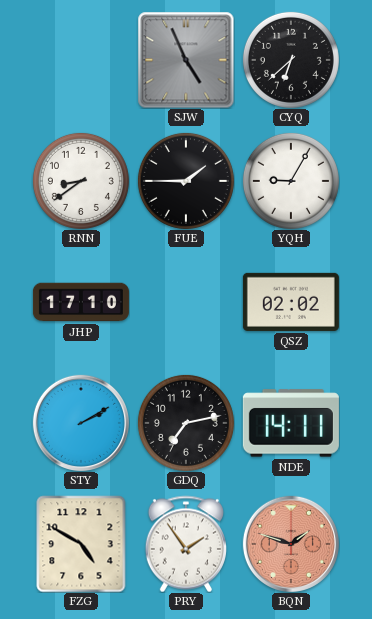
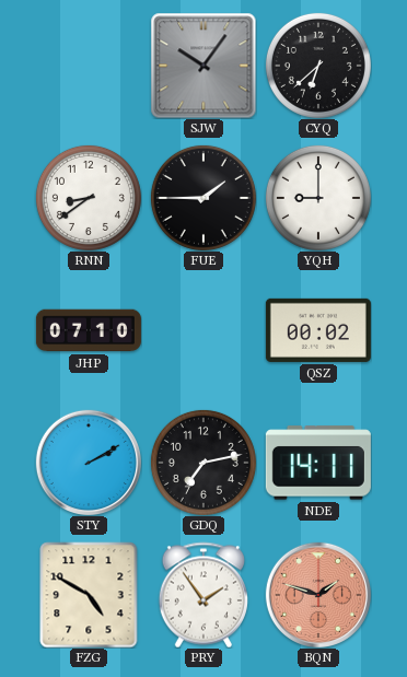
SJW: 4:56 -> 10:06 (203, 66)
YQH: 9:05 -> 9:00 (318, 198)
JHP: 17:10 -> 07:10 (89, 330)
QSZ: 02:02 -> 00:02 (318, 330)
